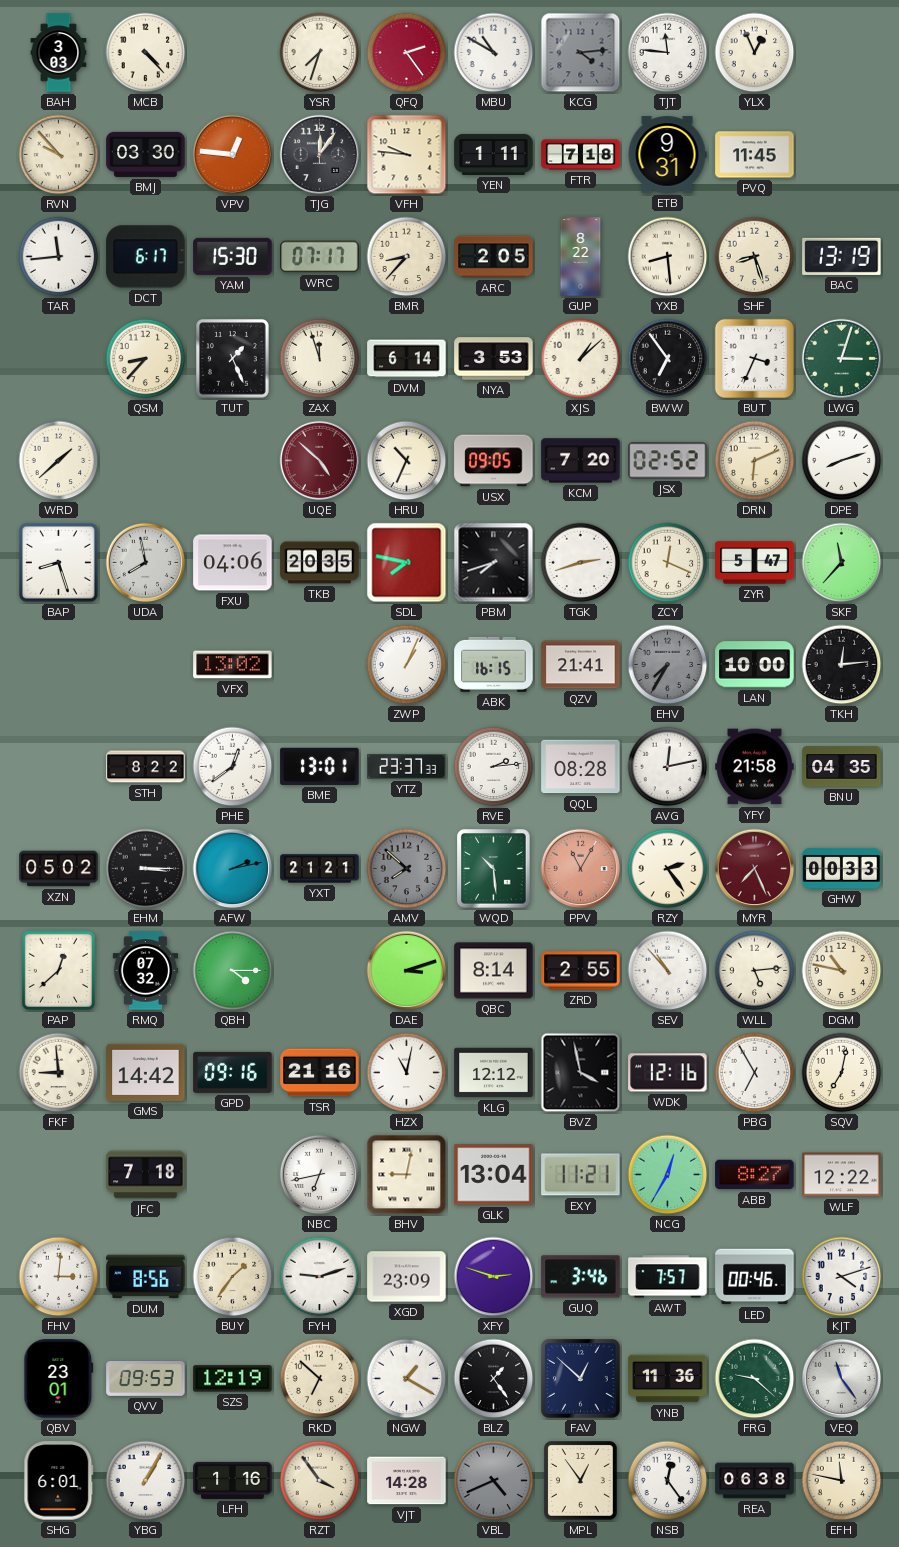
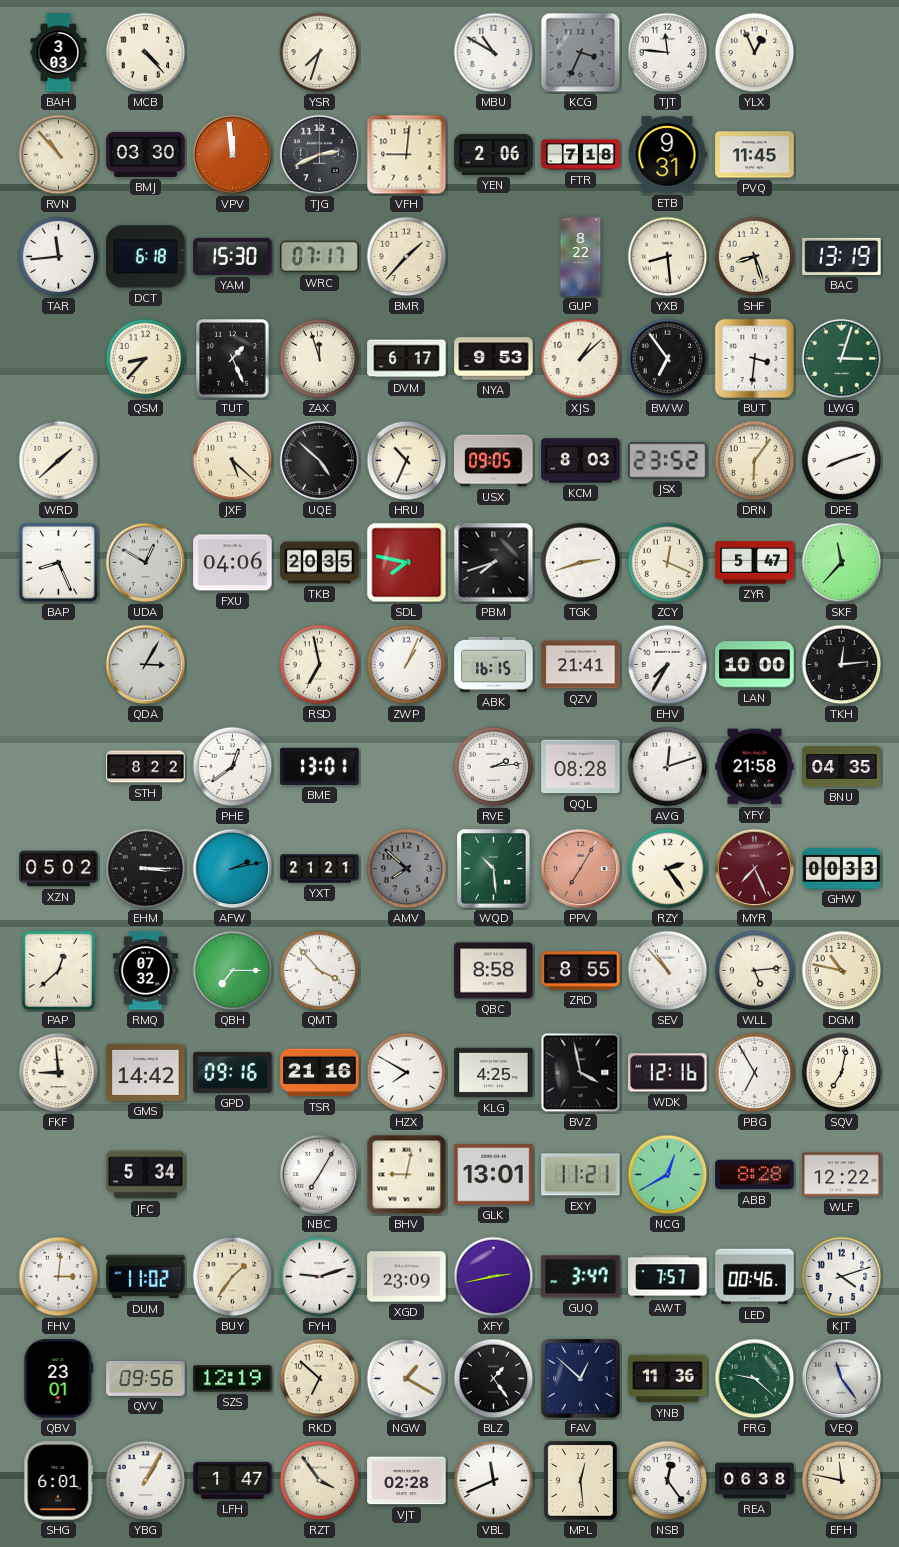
QFQ: 2:24 -> none (407, 53)
KCG: 4:14 -> 3:34 (581, 53)
RVN: 9:53 -> 10:53 (59, 155)
VPV: 12:46 -> 11:59 (233, 155)
TJG: 12:06 -> 2:41 (320, 155)
VFH: 9:46 -> 9:01 (407, 155)
YEN: 1:11 -> 2:06 (494, 154)
DCT: 6:17 -> 6:18 (146, 257)
BMR: 8:37 -> 1:37 (407, 257)
ARC: 2:05 -> none (494, 257)
DVM: 6:14 -> 6:17 (407, 359)
NYA: 3:53 -> 9:53 (494, 359)
BUT: 3:34 -> 3:31 (754, 358)
JXF: none -> 5:22 (233, 461)
UQE dial: burgundy -> black (320, 461)
KCM: 7:20 -> 8:03 (581, 461)
JSX: 02:52 -> 23:52 (668, 461)
DRN: 6:11 -> 6:06 (755, 461)
BAP: 8:27 -> 8:26 (59, 563)
UDA: 7:58 -> 12:50 (146, 563)
QDA: none -> 3:05 (146, 665)
VFX: 13:02 -> none (233, 665)
RSD: none -> 6:58 (320, 665)
EHV dial: grey -> white (668, 665)
YTZ: 23:37 -> none (407, 767)
AVG: 12:13 -> 12:12 (668, 767)
PPV: 11:05 -> 7:05 (581, 869)
QBH: 4:15 -> 7:15 (233, 971)
QMT: none -> 3:53 (320, 971)
DAE: 3:12 -> none (407, 971)
QBC: 8:14 -> 8:58 (494, 971)
ZRD: 2:55 -> 8:55 (581, 971)
HZX: 11:02 -> 7:50 (407, 1073)
KLG: 12:12 -> 4:25 (494, 1073)
JFC: 7:18 -> 5:34 (146, 1175)
NBC: 6:43 -> 7:05 (320, 1175)
GLK: 13:04 -> 13:01 (494, 1175)
NCG: 12:35 -> 12:40 (668, 1175)
ABB: 8:27 -> 8:28 (755, 1175)
DUM: 8:56 -> 11:02 (146, 1277)
XFY: 2:48 -> 2:43 (494, 1277)
GUQ: 3:46 -> 3:47 (581, 1277)
QVV: 09:53 -> 09:56 (146, 1379)
LFH: 1:16 -> 1:47 (233, 1480)
VJT: 14:28 -> 02:28 (407, 1481)
VBL: 4:41 -> 11:41 (494, 1481)
VBL dial: grey -> white (494, 1481)
MPL: 12:54 -> 12:29 (581, 1481)
